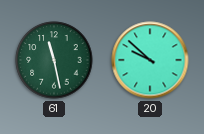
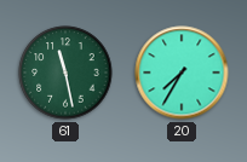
20: 9:52 -> 7:35 (182, 73)
